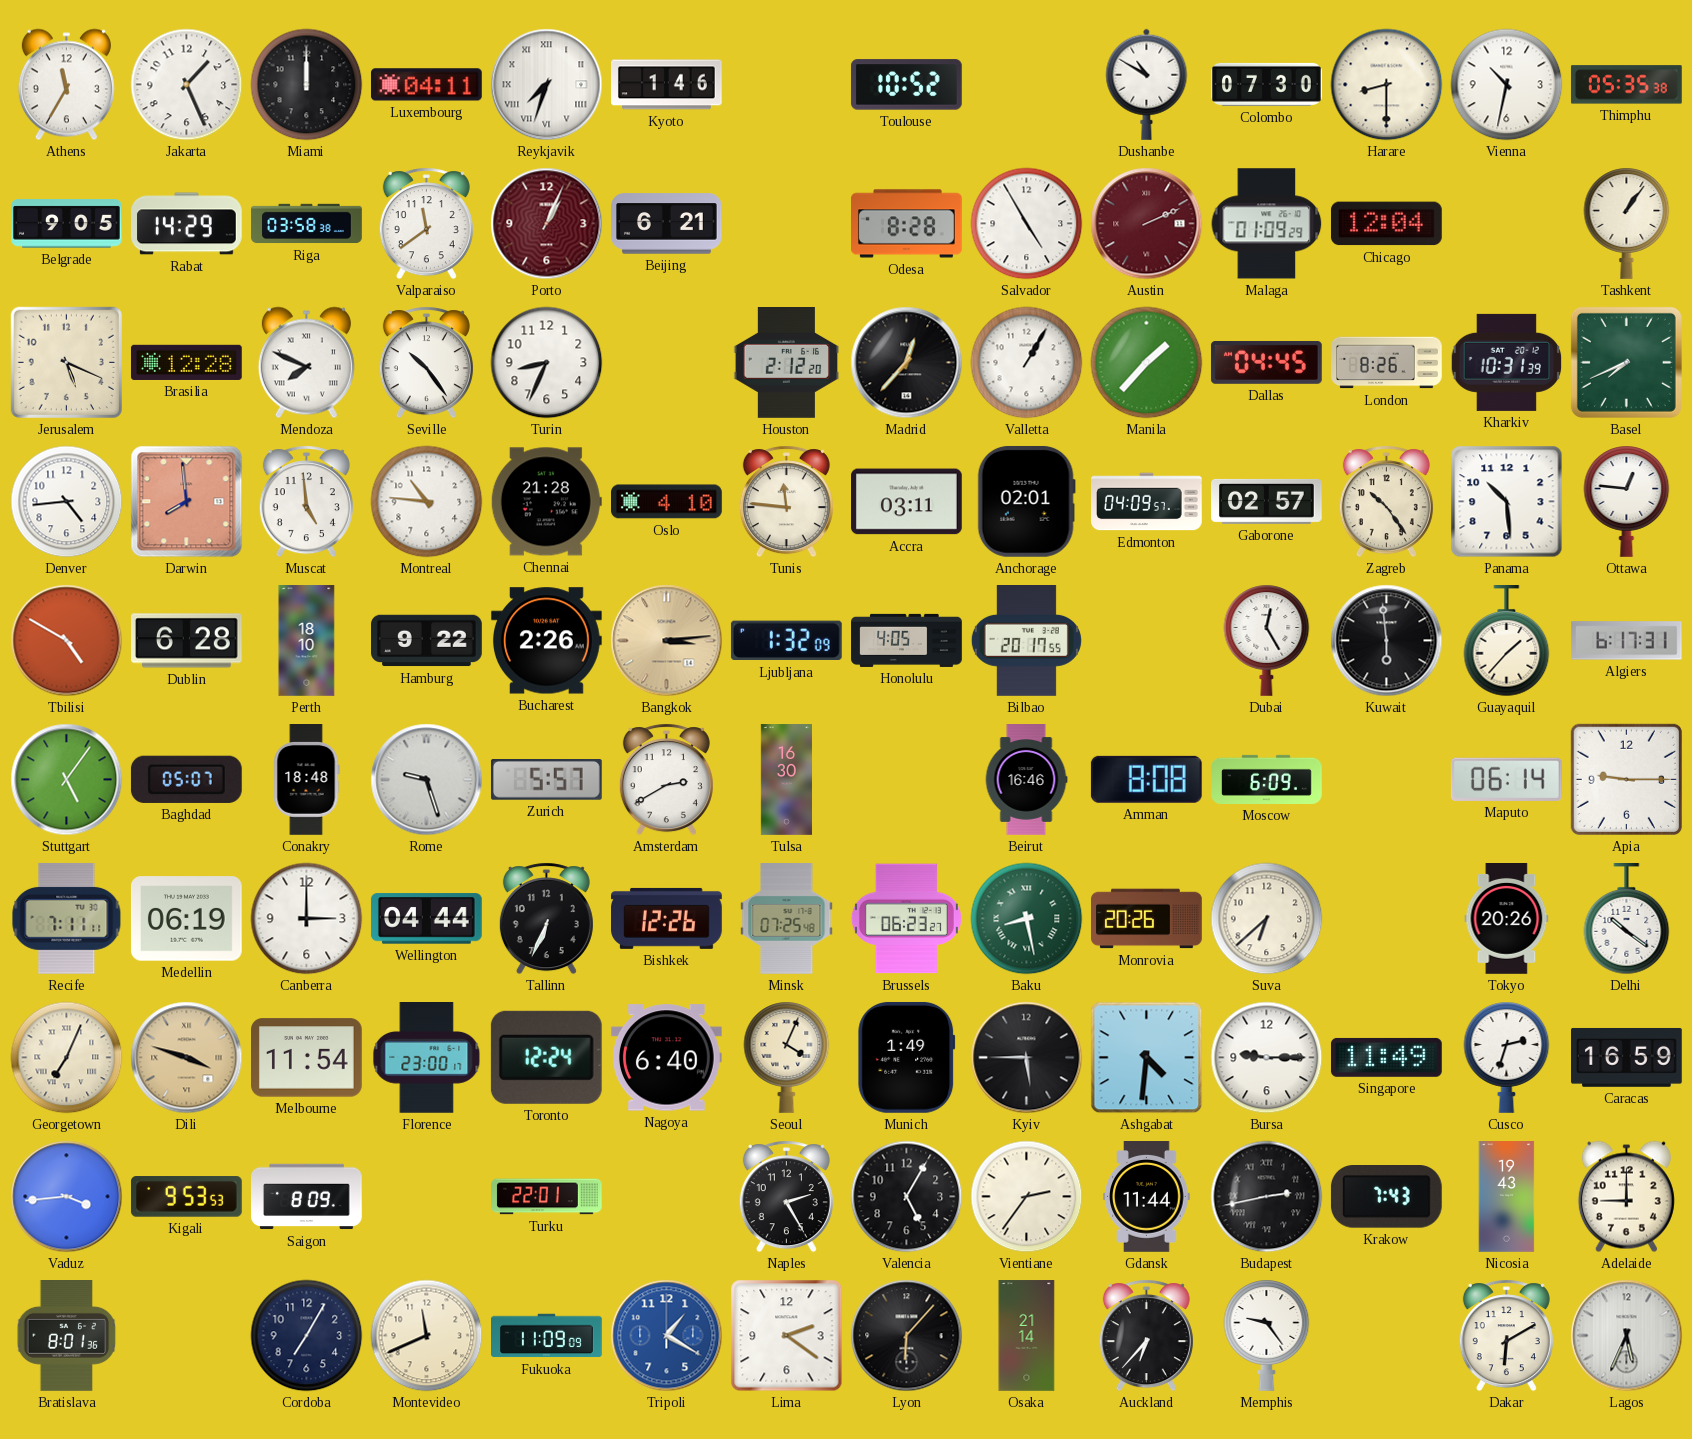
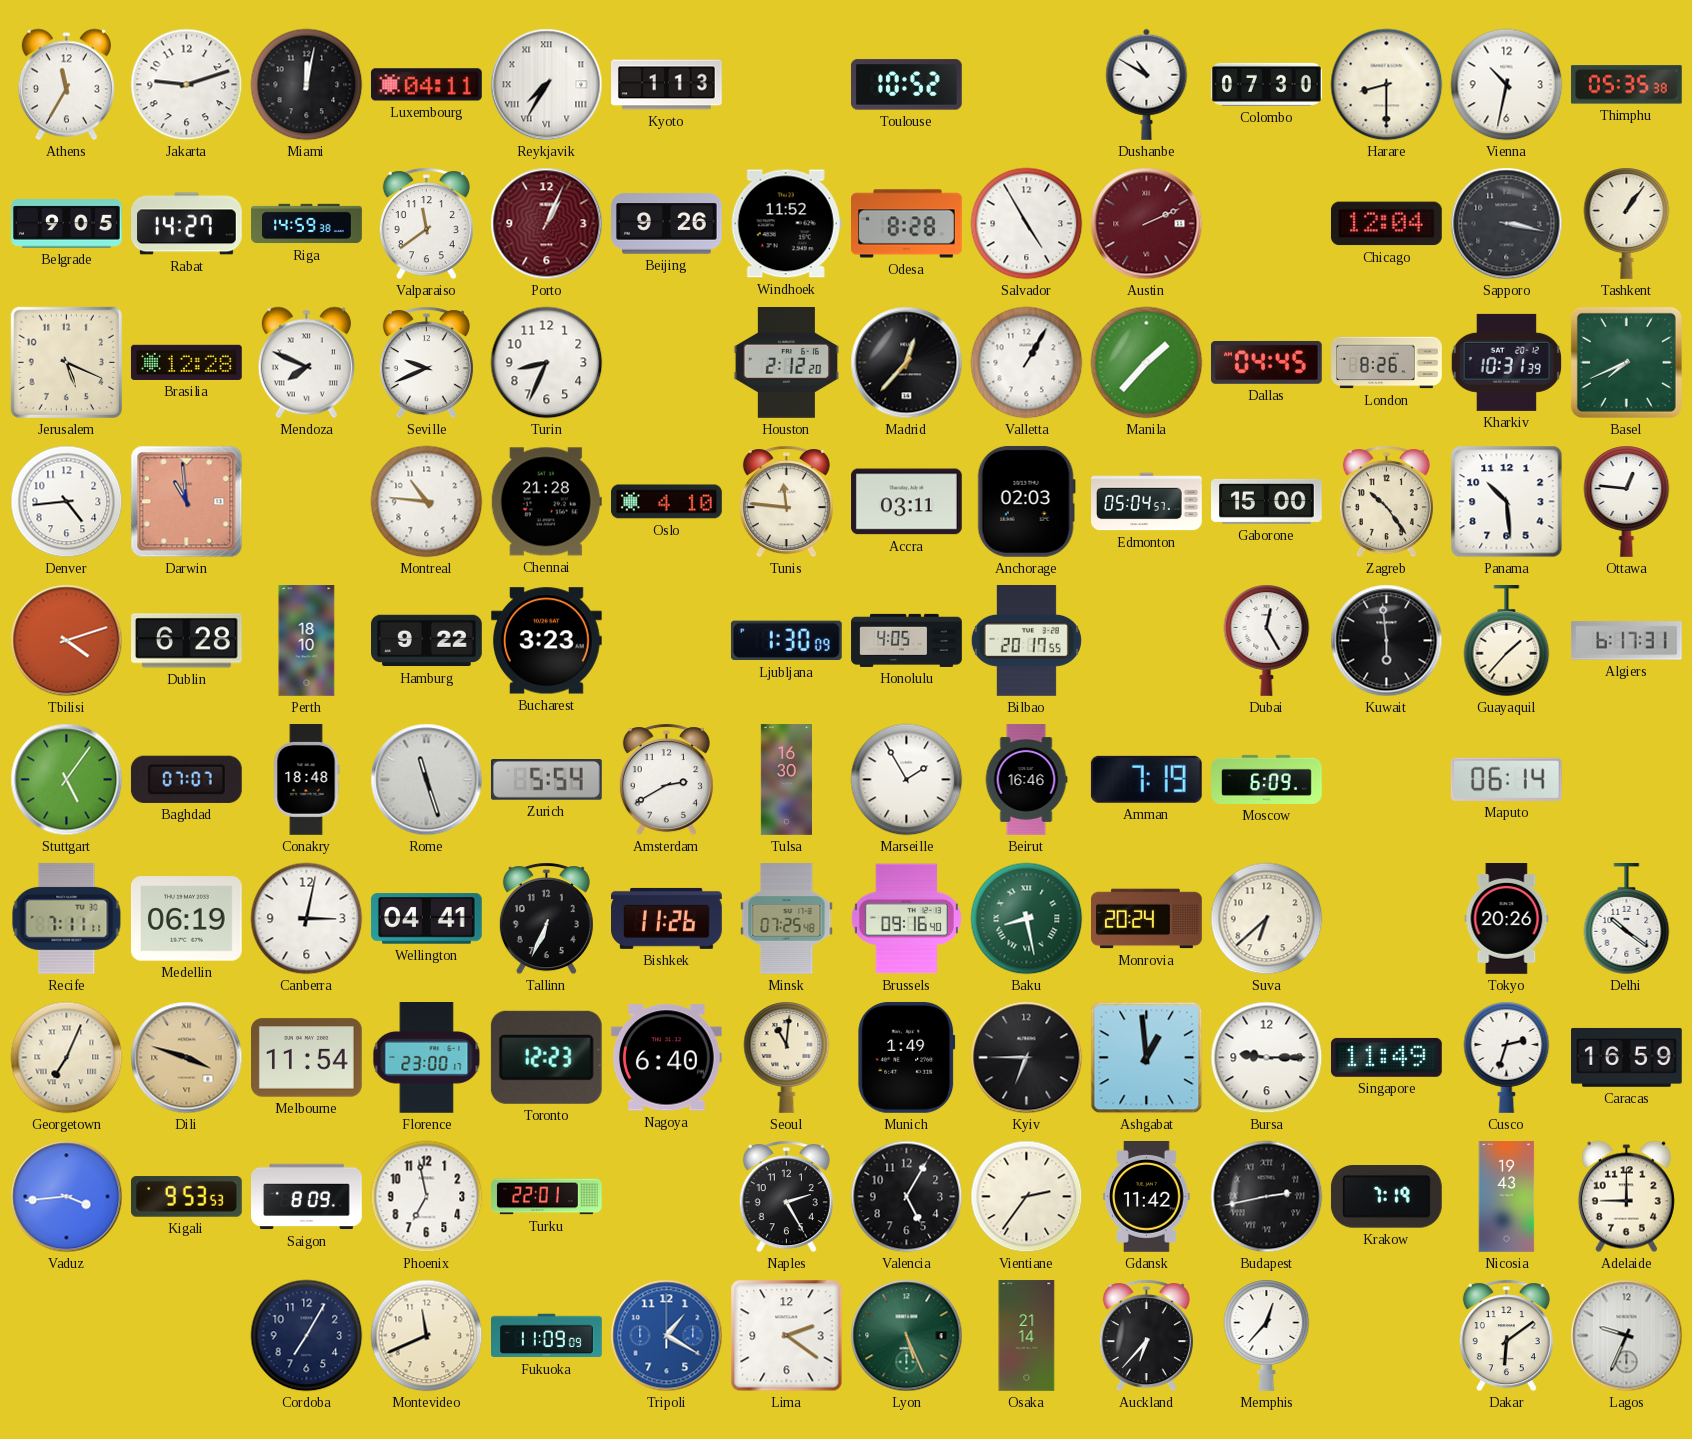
Jakarta: 1:26 -> 9:12 (187, 85)
Miami: 12:00 -> 12:02 (307, 85)
Reykjavik: 7:33 -> 7:35 (547, 85)
Kyoto: 1:46 -> 1:13 (667, 85)
Rabat: 14:29 -> 14:27 (187, 224)
Riga: 03:58 -> 14:59 (307, 224)
Beijing: 6:21 -> 9:26 (667, 224)
Windhoek: none -> 11:52 (786, 224)
Malaga: 01:09 -> none (1267, 224)
Sapporo: none -> 3:17 (1507, 224)
Seville: 10:24 -> 9:41 (426, 363)
Darwin: 7:59 -> 10:59 (187, 502)
Muscat: 4:59 -> none (306, 502)
Anchorage: 02:01 -> 02:03 (1026, 501)
Edmonton: 04:09 -> 05:04 (1147, 502)
Gaborone: 02:57 -> 15:00 (1267, 501)
Tbilisi: 4:50 -> 4:12 (67, 641)
Bucharest: 2:26 -> 3:23 (546, 641)
Bangkok: 3:14 -> none (667, 641)
Ljubljana: 1:32 -> 1:30 (786, 641)
Baghdad: 05:07 -> 07:07 (186, 779)
Rome: 9:27 -> 11:27 (427, 780)
Zurich: 5:57 -> 5:54 (546, 780)
Marseille: none -> 1:55 (907, 780)
Amman: 8:08 -> 7:19 (1146, 779)
Apia: 9:15 -> none (1626, 779)
Canberra: 3:00 -> 3:02 (307, 919)
Wellington: 04:44 -> 04:41 (427, 919)
Bishkek: 12:26 -> 11:26 (667, 918)
Brussels: 06:23 -> 09:16 (906, 919)
Monrovia: 20:26 -> 20:24 (1147, 919)
Toronto: 12:24 -> 12:23 (546, 1057)
Seoul: 4:04 -> 11:01 (787, 1057)
Kyiv: 5:45 -> 6:45 (1027, 1058)
Ashgabat: 4:31 -> 12:59 (1147, 1058)
Phoenix: none -> 6:58 (427, 1197)
Gdansk: 11:44 -> 11:42 (1147, 1197)
Krakow: 7:43 -> 7:19 (1386, 1197)
Bratislava: 8:01 -> none (67, 1336)
Lyon: 6:07 -> 5:26 (907, 1336)
Lyon dial: black -> green (907, 1336)
Memphis: 9:24 -> 12:37 (1267, 1335)
Dakar: 6:10 -> 6:09 (1506, 1336)
Lagos: 5:34 -> 9:34 (1627, 1336)
